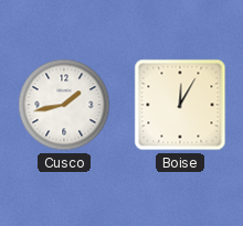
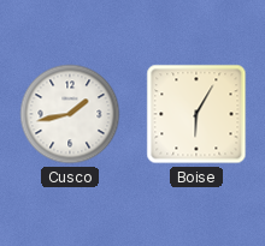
Boise: 12:05 -> 6:05 (196, 114)
